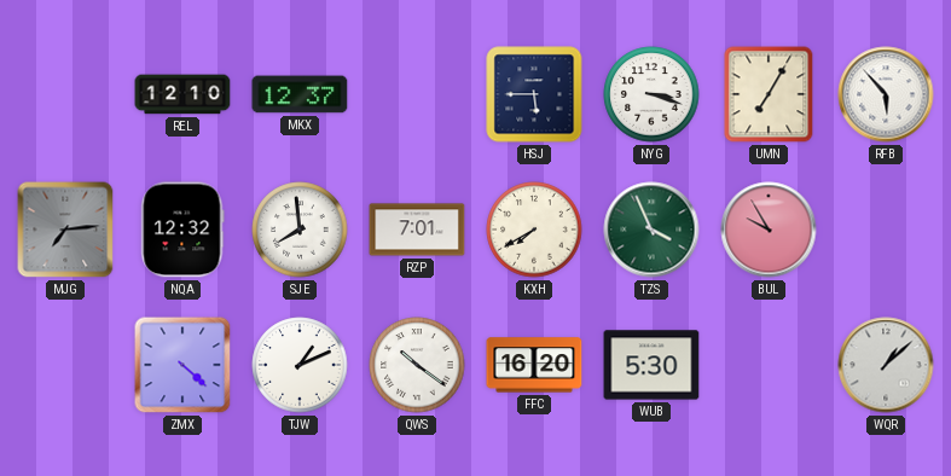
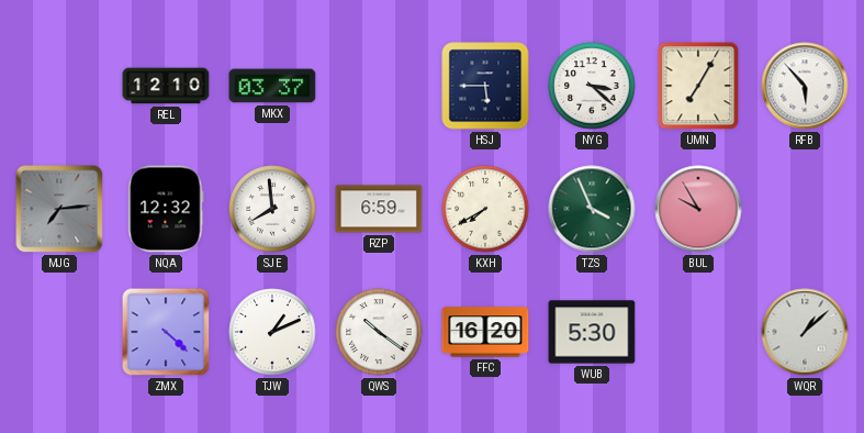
MKX: 12:37 -> 03:37 (272, 86)
NYG: 3:18 -> 3:22 (592, 86)
RZP: 7:01 -> 6:59 (379, 209)
